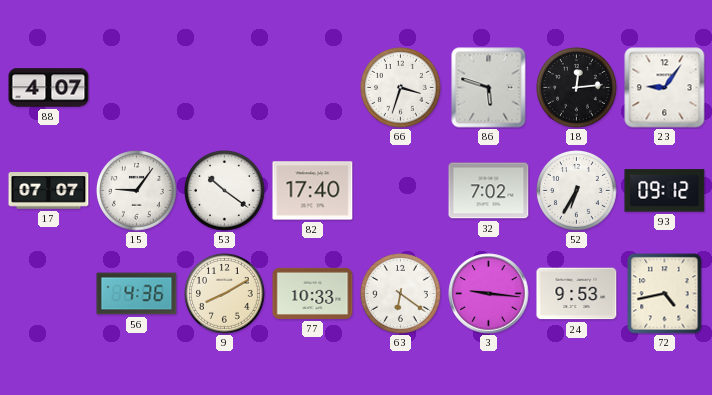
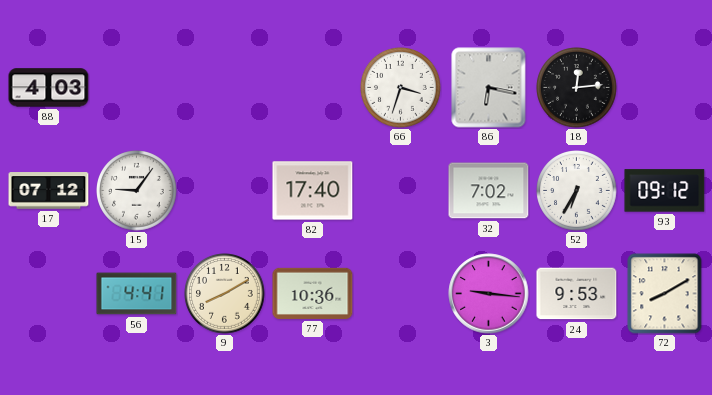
88: 4:07 -> 4:03 (49, 88)
86: 5:48 -> 6:17 (489, 88)
23: 9:06 -> none (665, 88)
17: 07:07 -> 07:12 (49, 191)
53: 10:21 -> none (225, 191)
56: 4:36 -> 4:41 (137, 294)
77: 10:33 -> 10:36 (313, 293)
63: 6:21 -> none (401, 294)
72: 4:43 -> 8:10 (665, 294)
